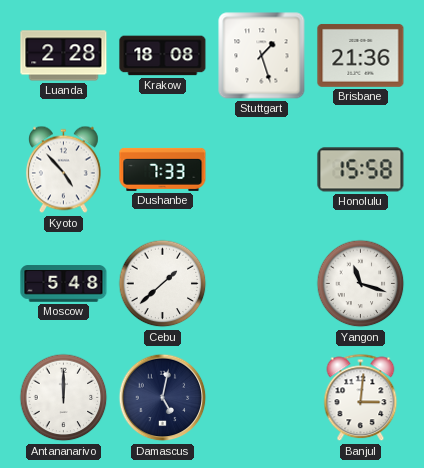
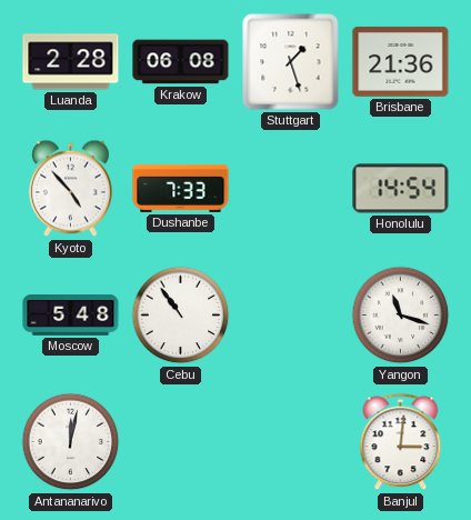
Krakow: 18:08 -> 06:08 (181, 62)
Honolulu: 15:58 -> 14:54 (401, 189)
Cebu: 1:38 -> 10:54 (181, 316)
Antananarivo: 12:00 -> 12:02 (71, 442)
Damascus: 5:02 -> none (163, 398)
